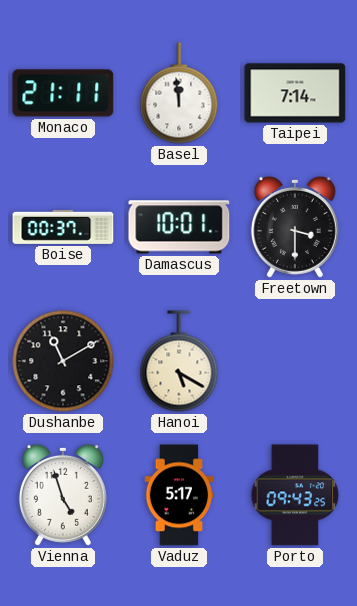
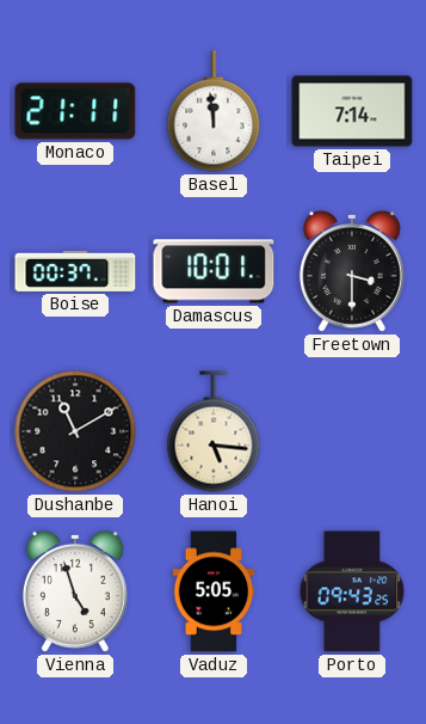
Hanoi: 5:20 -> 5:16 (214, 431)
Vaduz: 5:17 -> 5:05 (214, 591)
